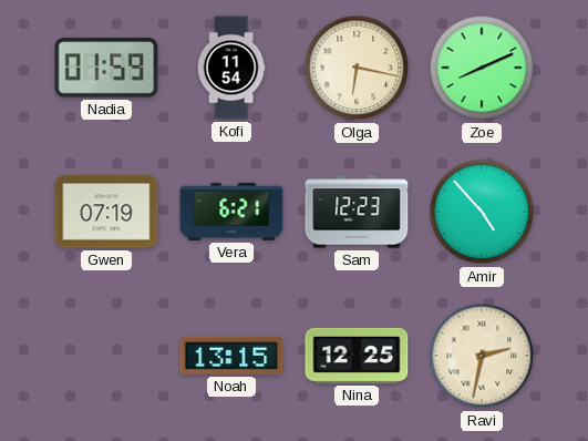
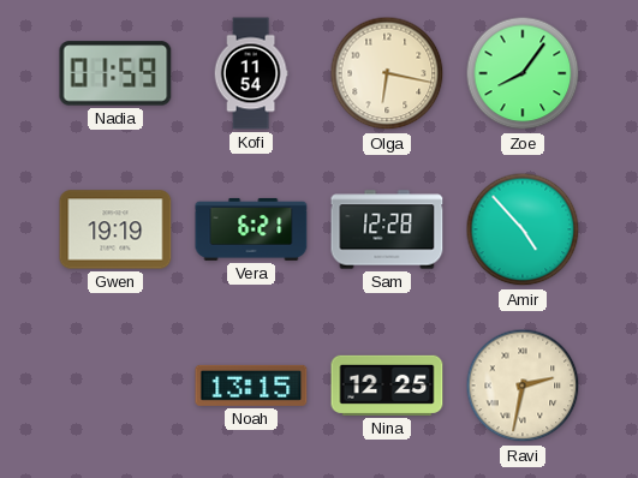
Zoe: 8:11 -> 8:06 (523, 73)
Gwen: 07:19 -> 19:19 (115, 229)
Sam: 12:23 -> 12:28 (387, 229)
